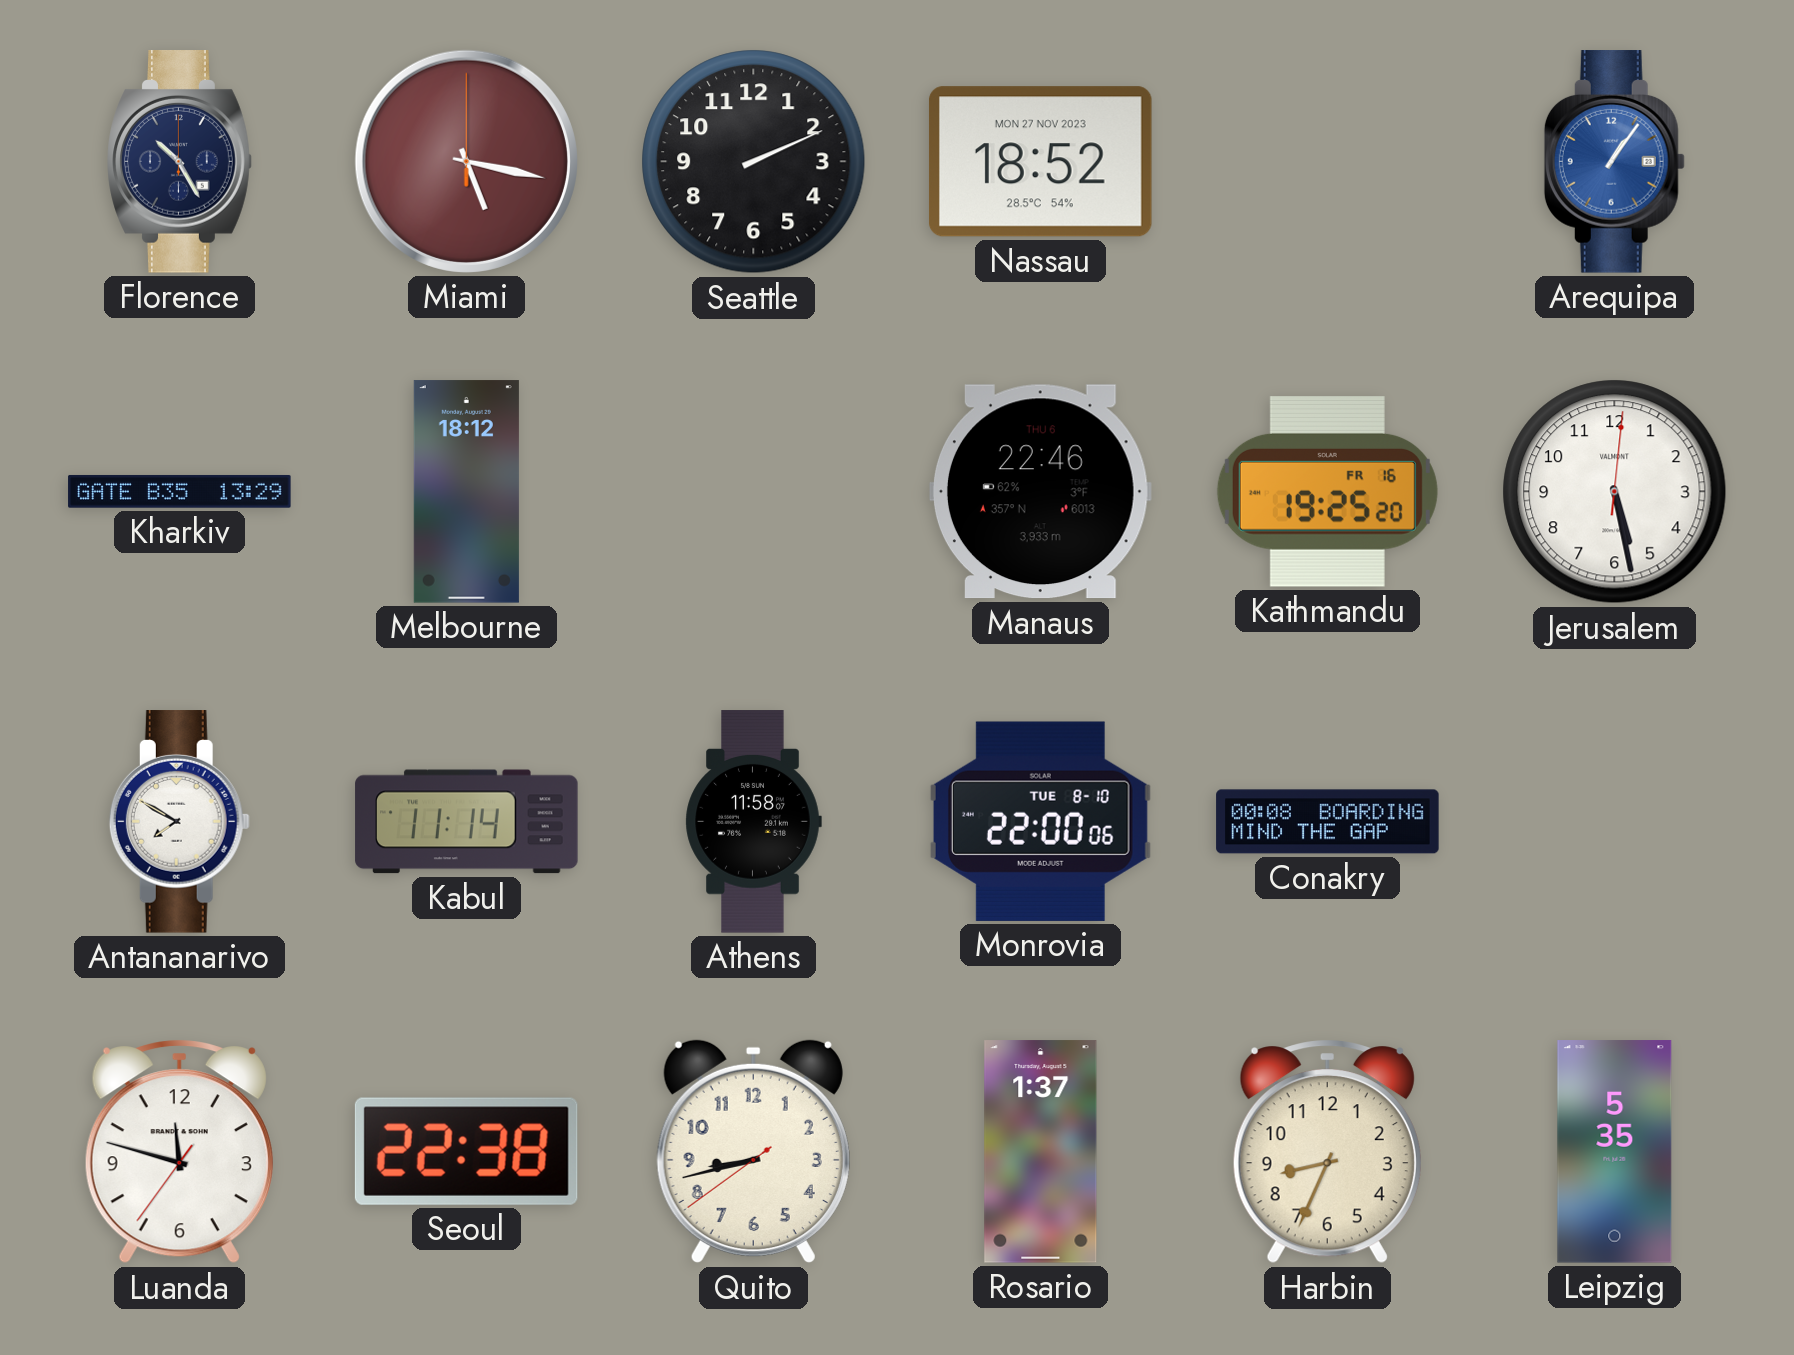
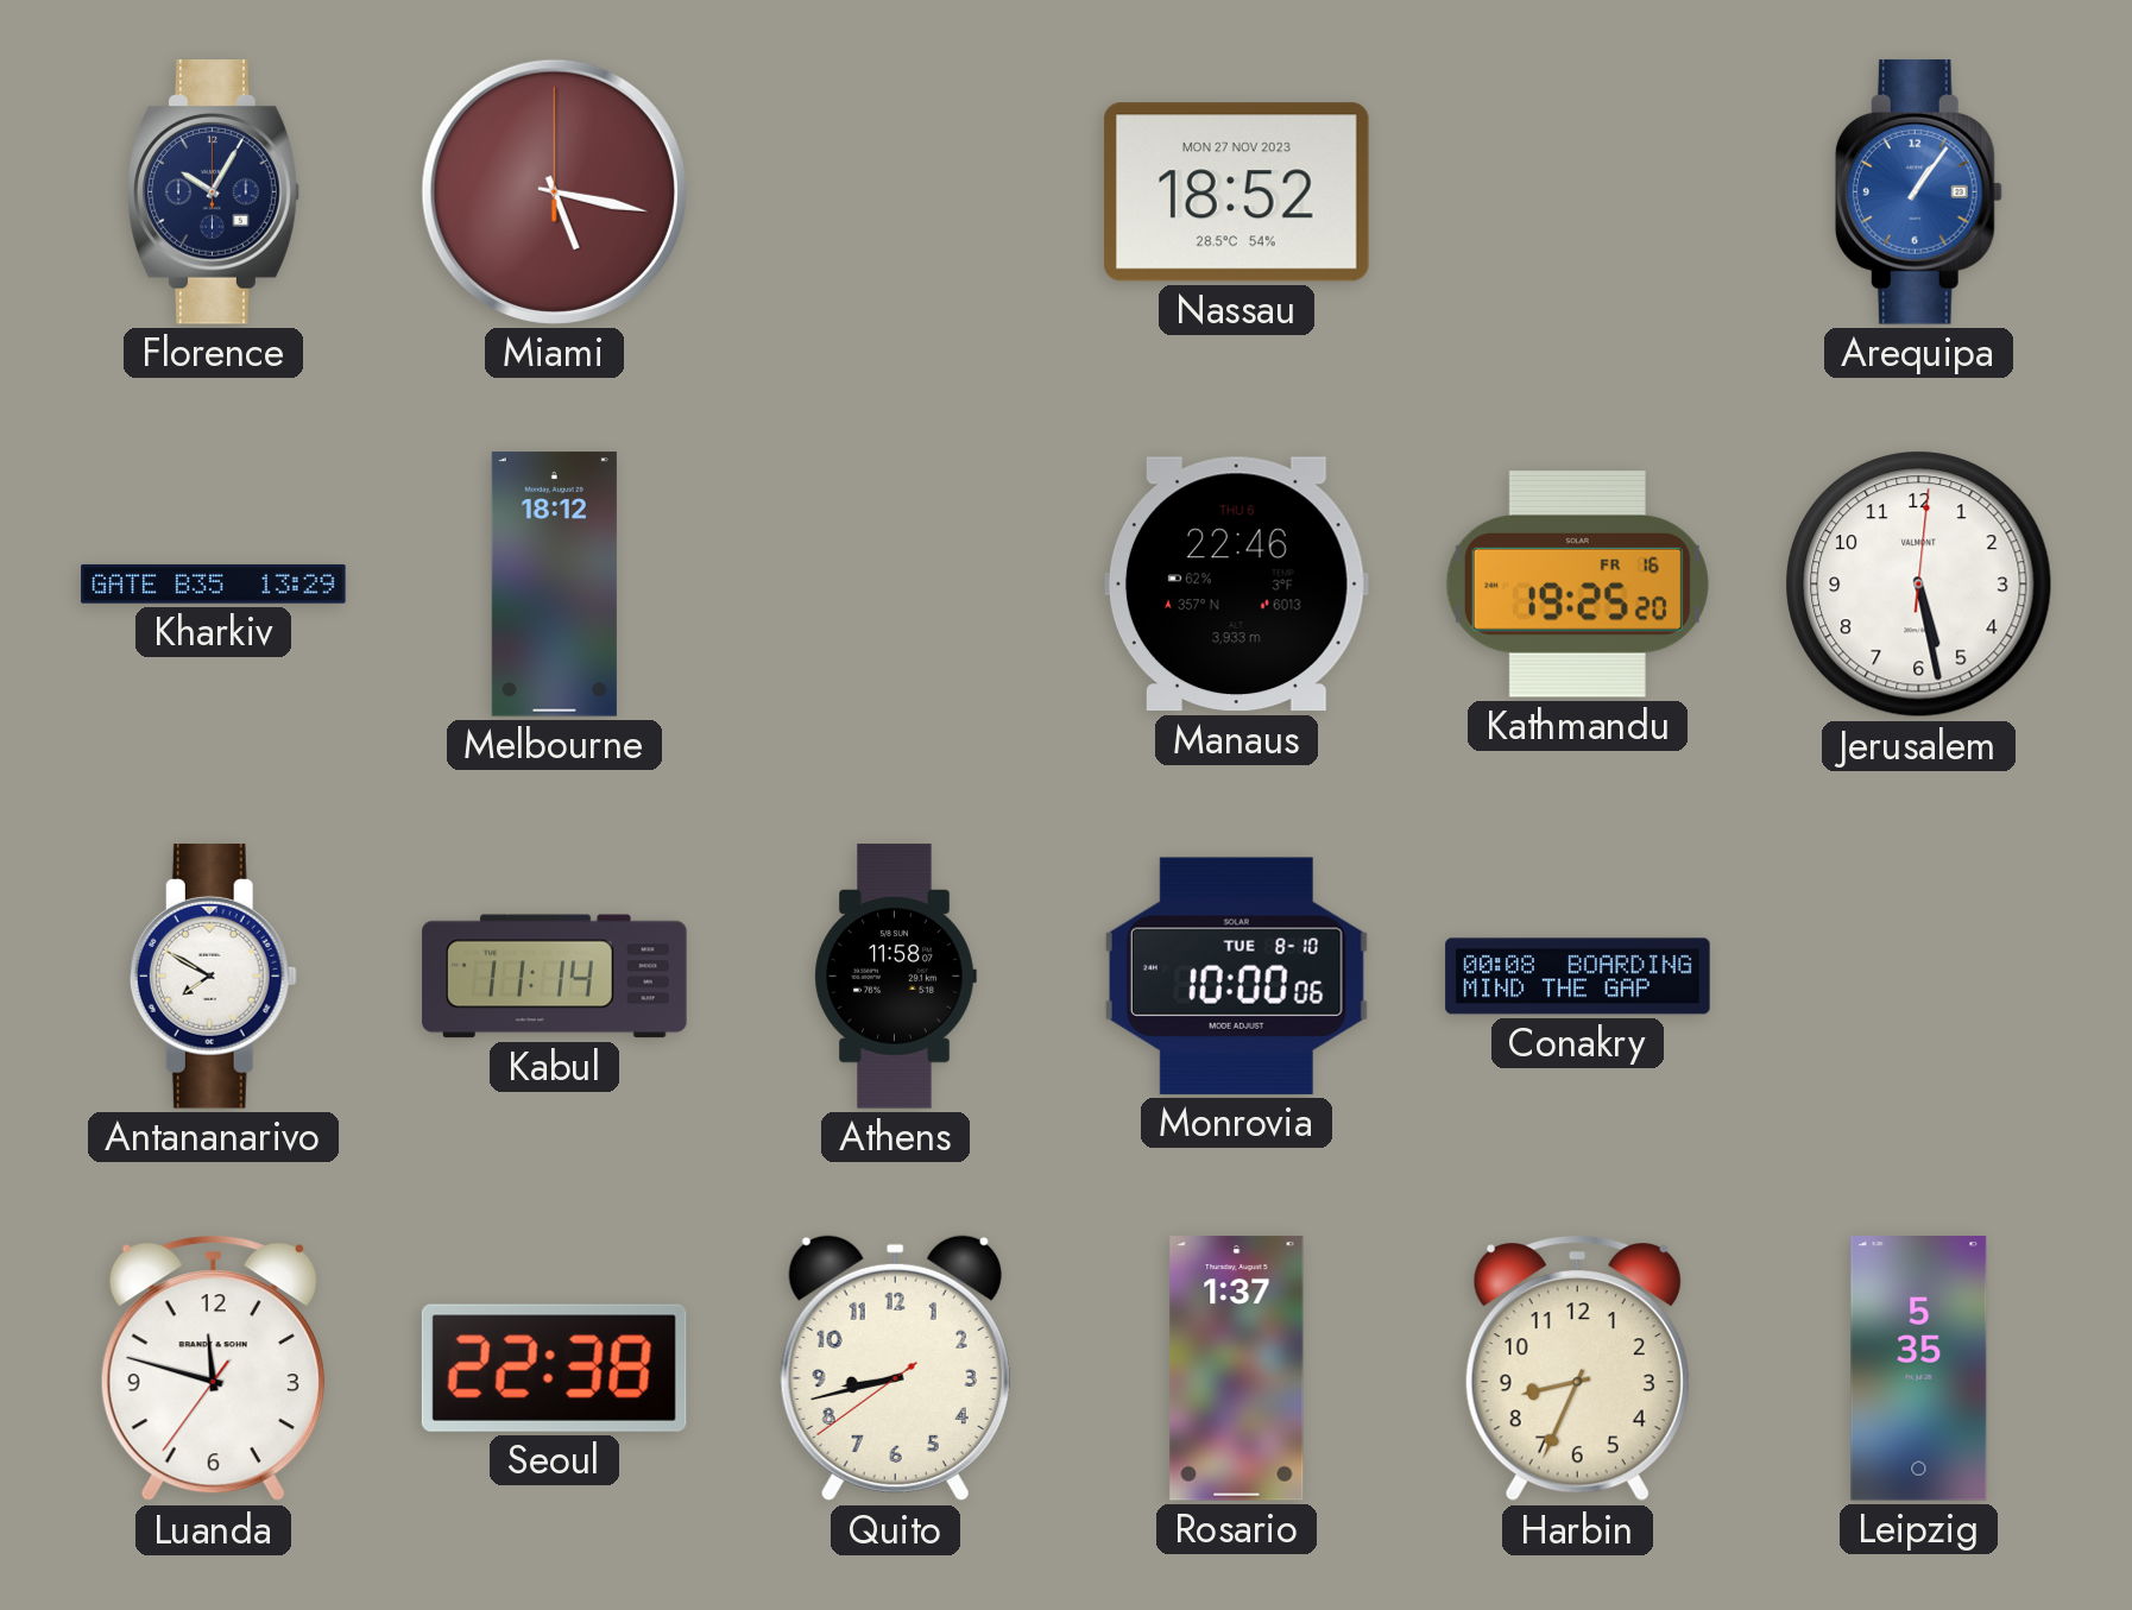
Florence: 10:25 -> 10:05 (214, 192)
Seattle: 2:11 -> none (754, 162)
Monrovia: 22:00 -> 10:00 (1236, 976)
